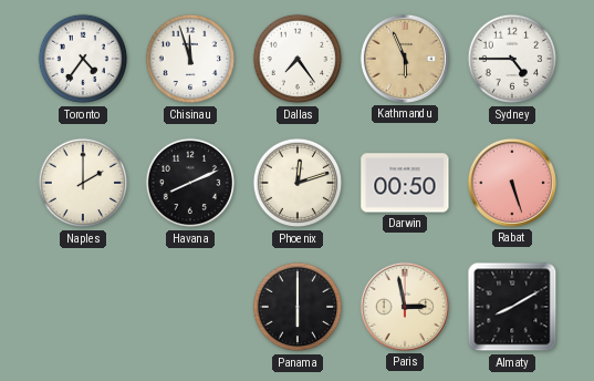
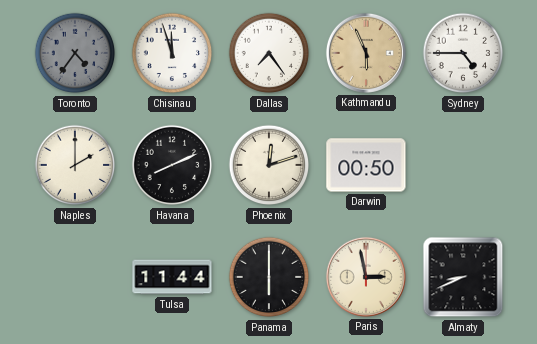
Toronto dial: white -> grey (75, 53)
Rabat: 5:27 -> none (512, 183)
Tulsa: none -> 11:44 (172, 277)
Almaty: 8:10 -> 8:41 (463, 277)
